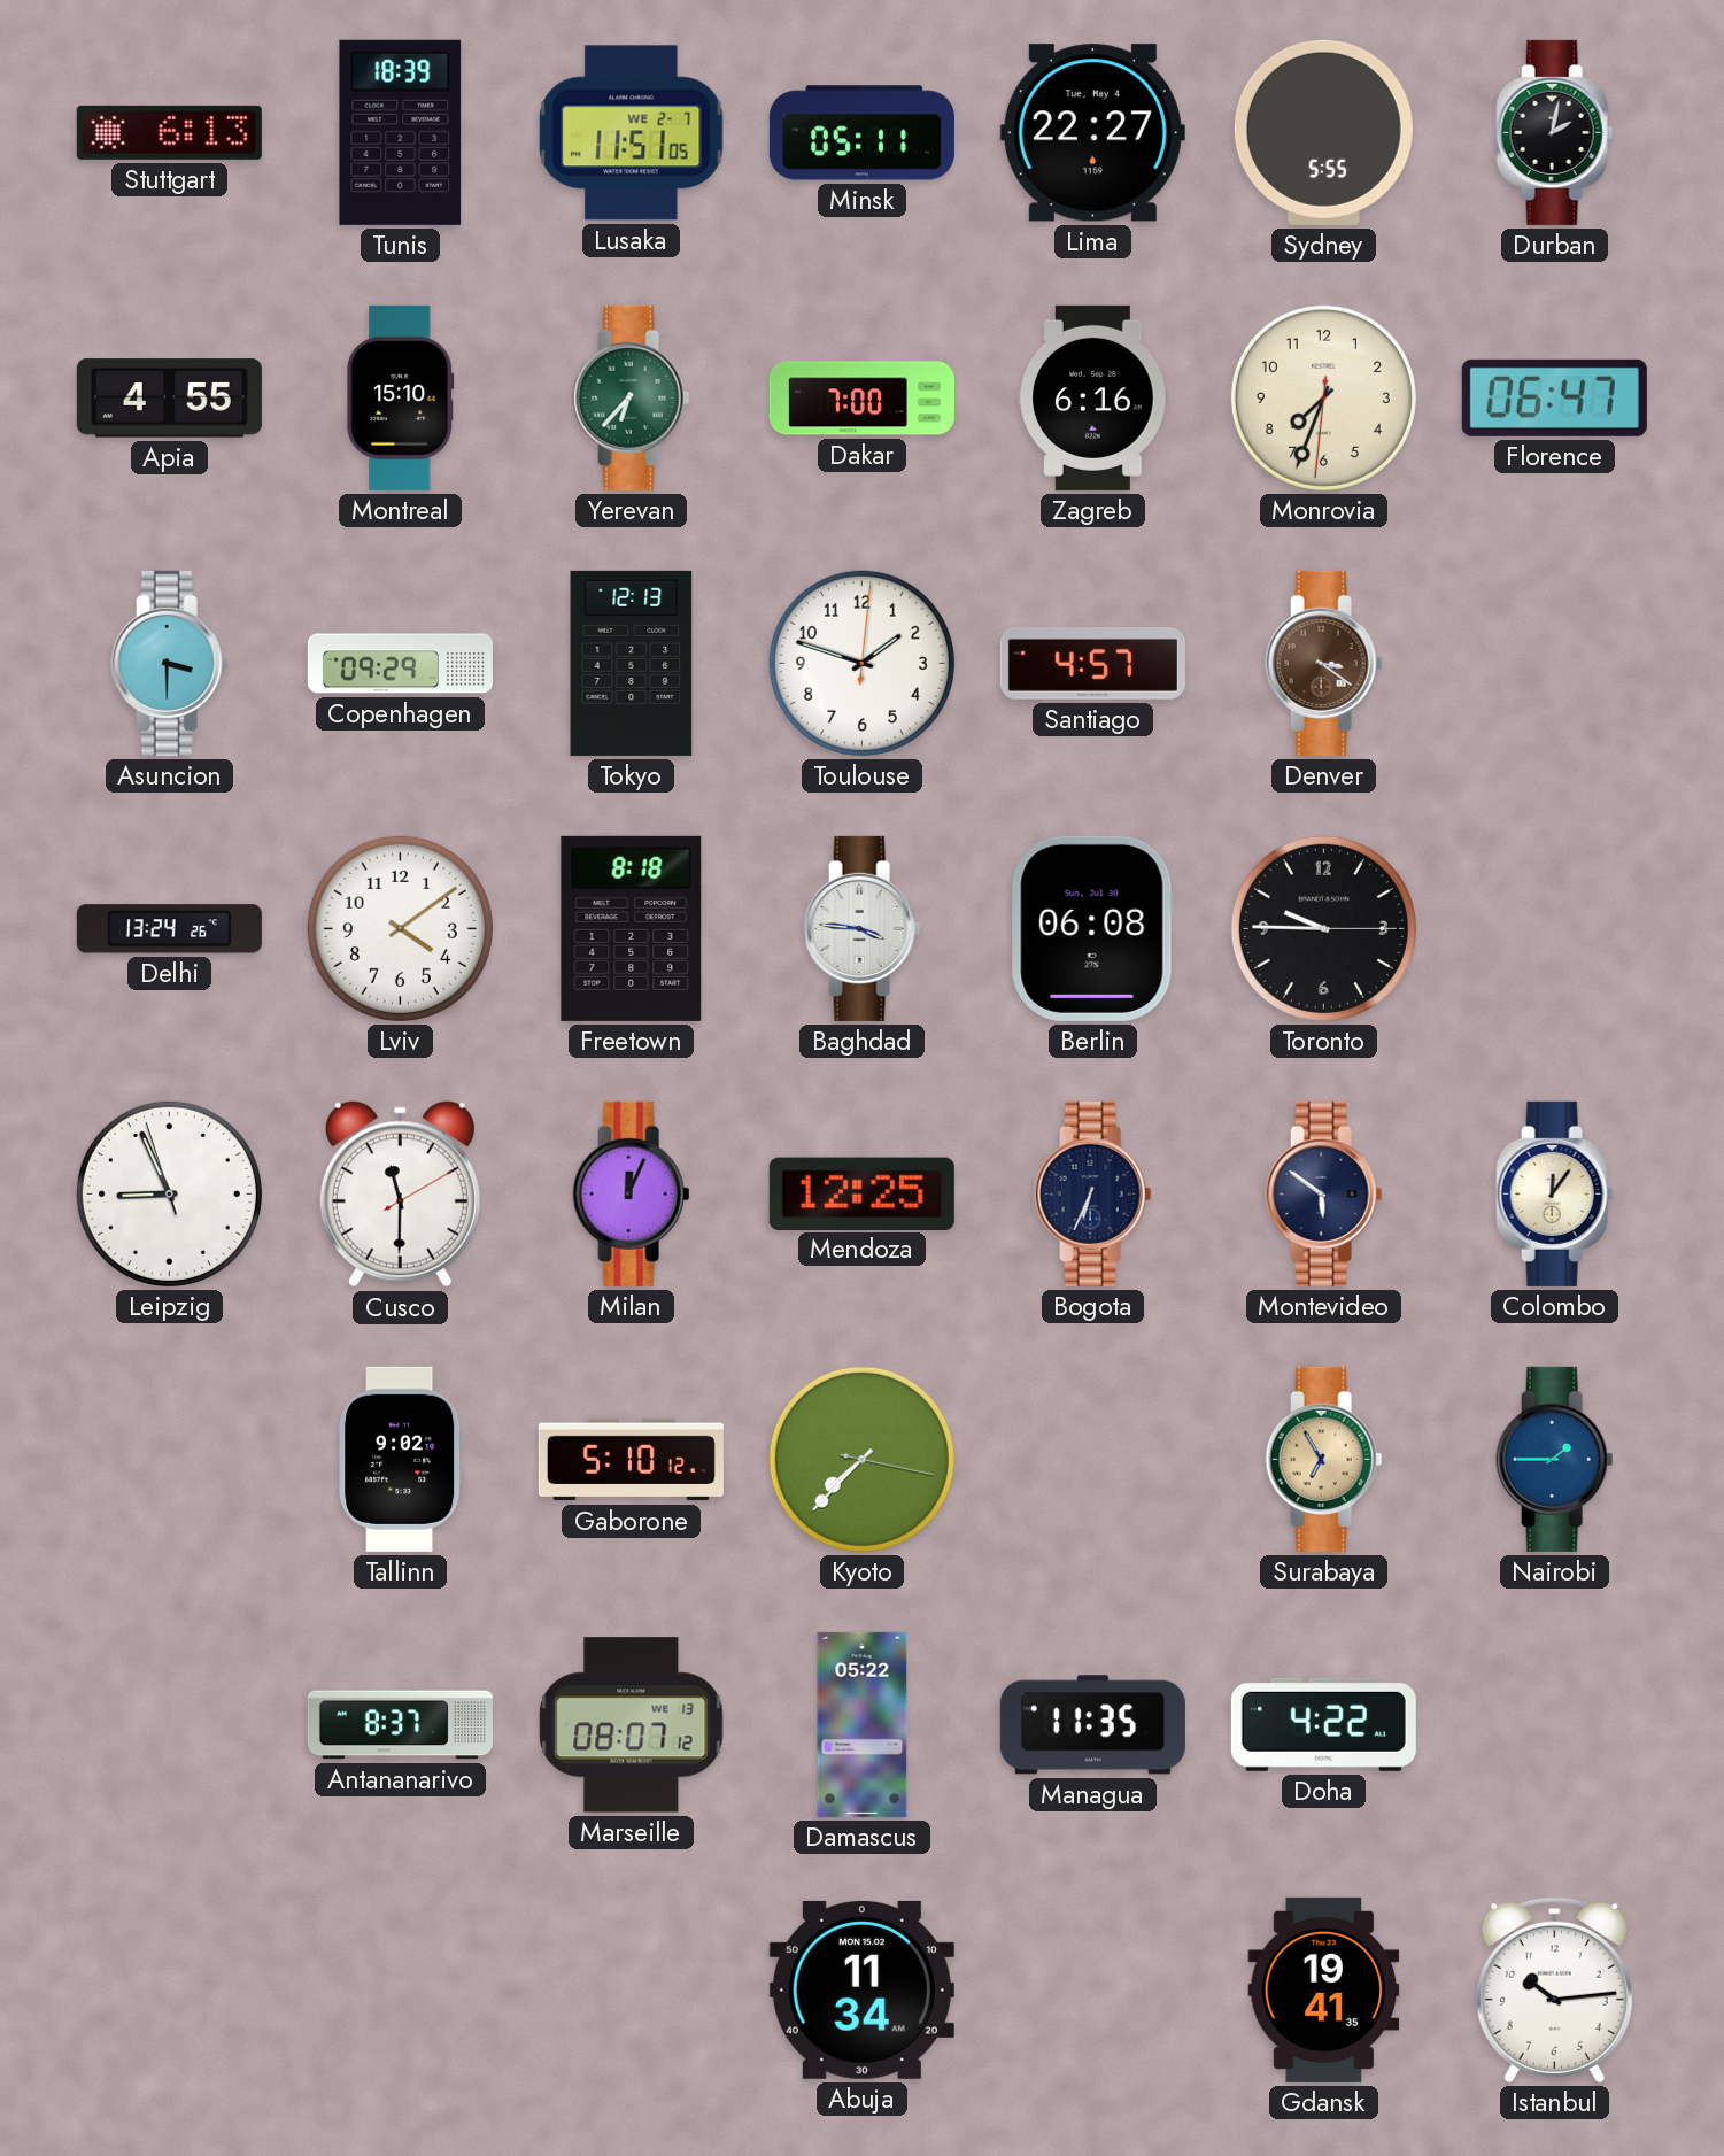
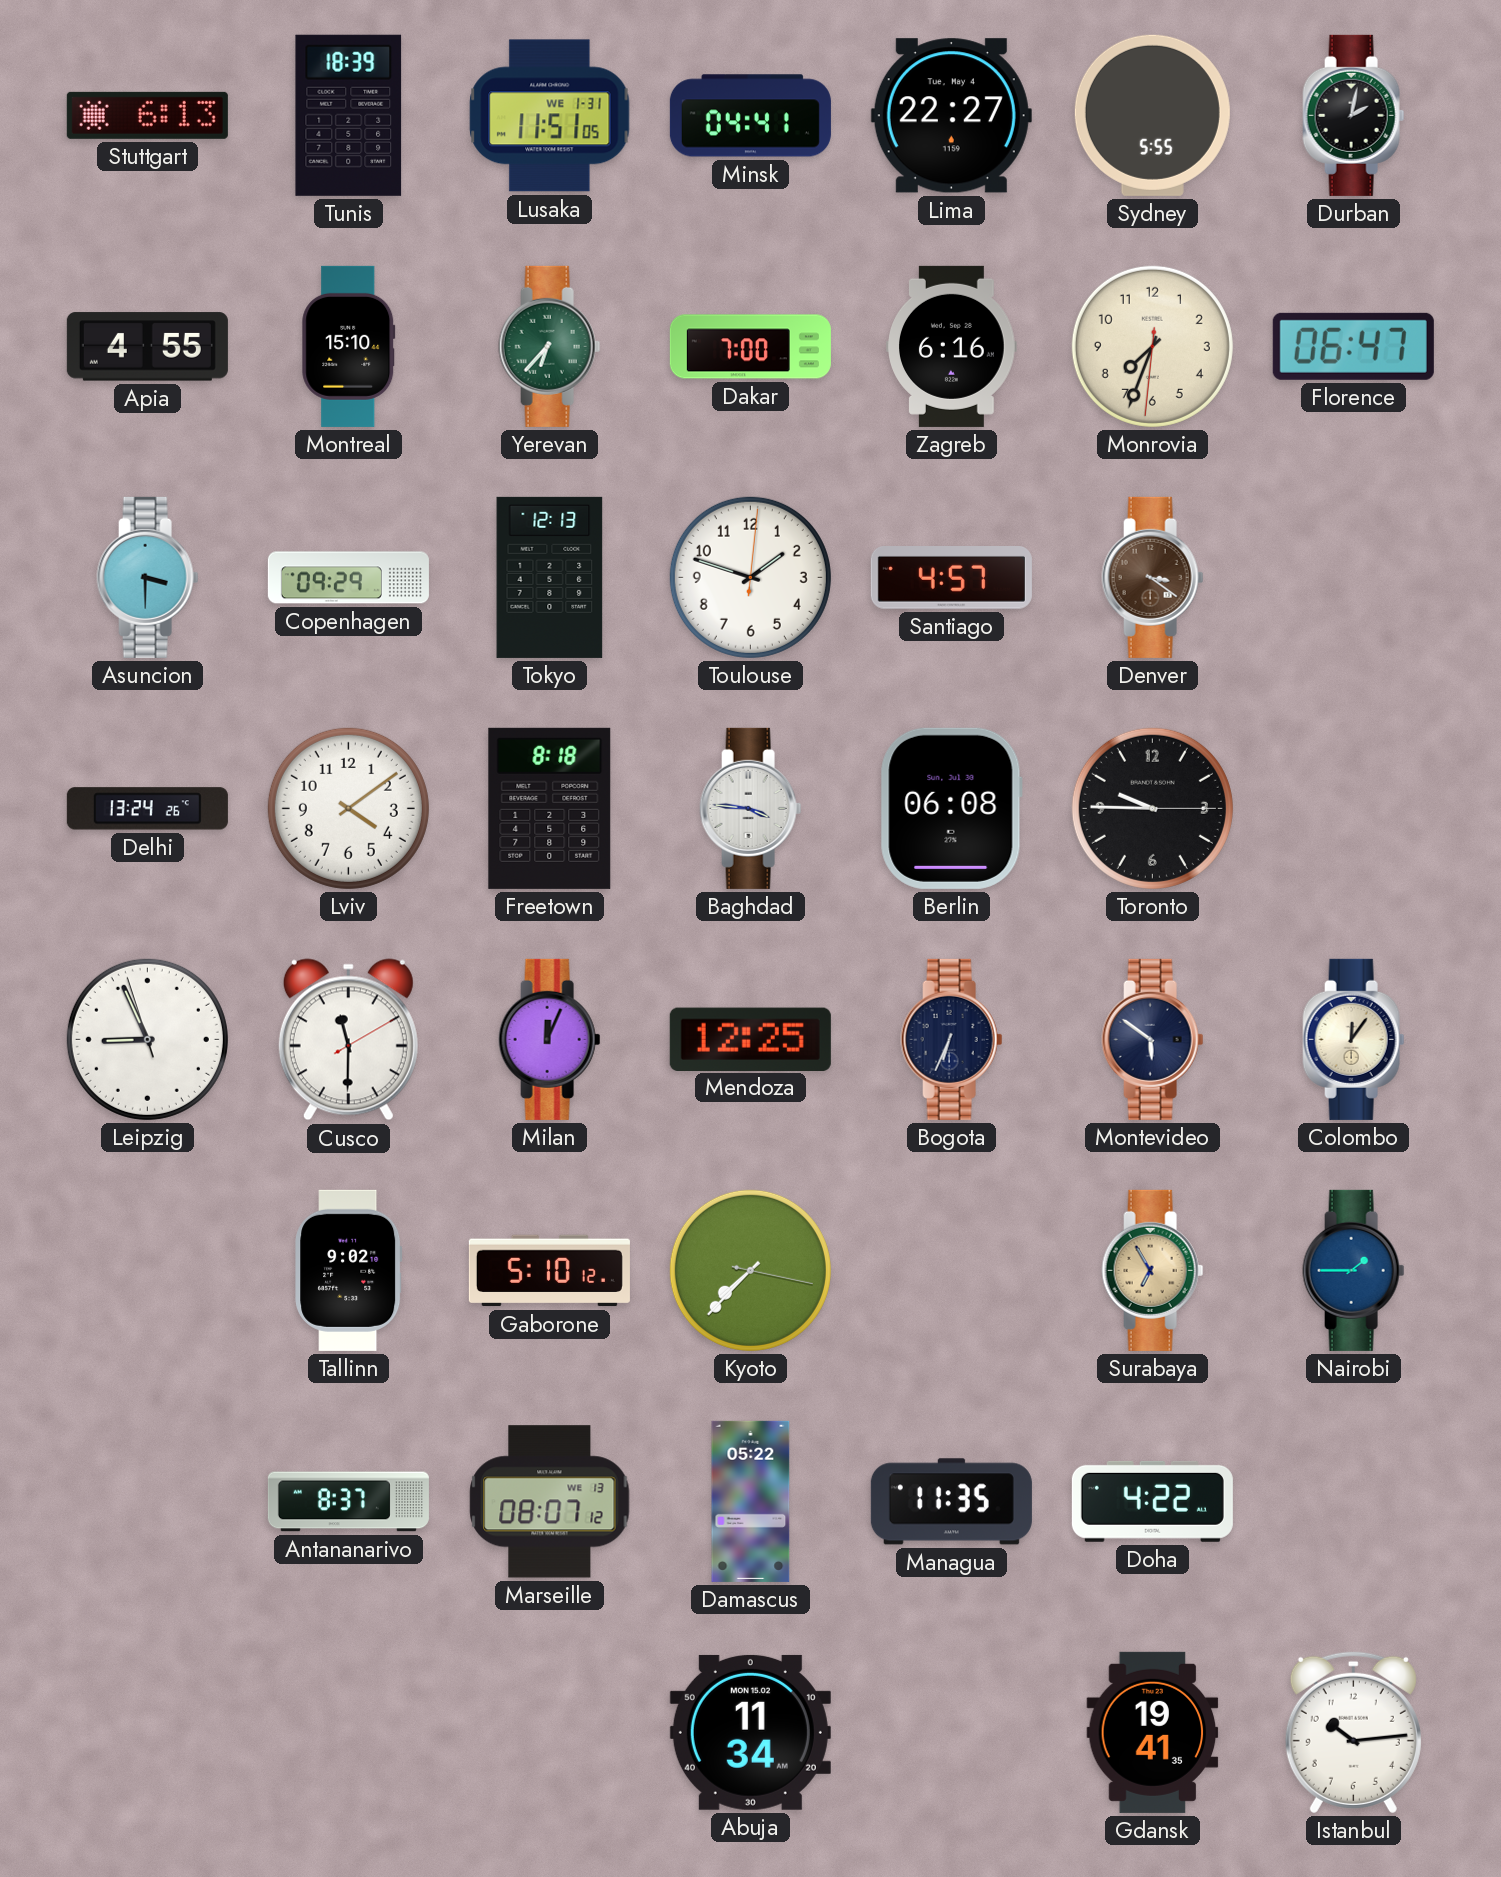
Lusaka date: WE 2-7 -> WE 1-31 (550, 116)
Minsk: 05:11 -> 04:41 (750, 116)
